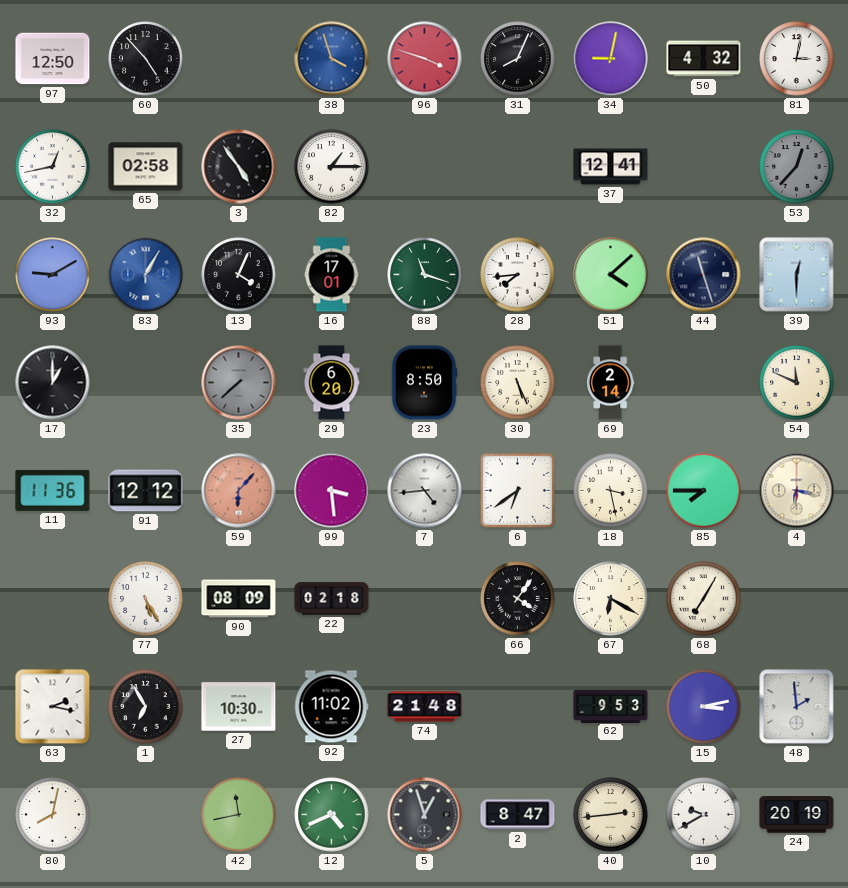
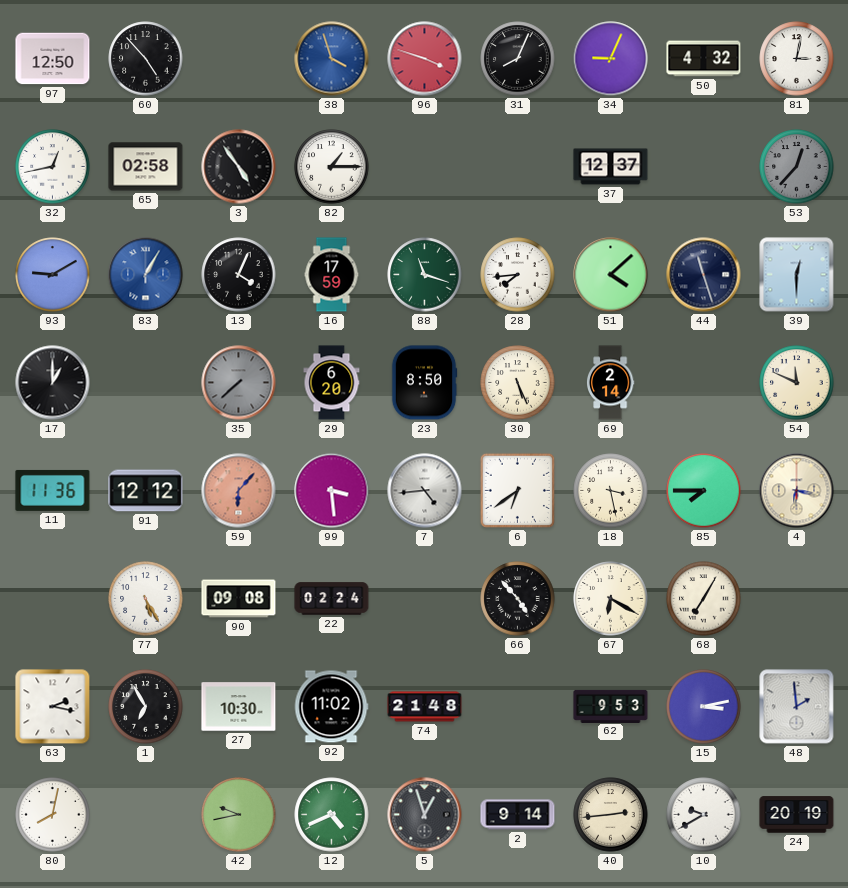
34: 9:02 -> 9:04 (611, 59)
37: 12:41 -> 12:37 (611, 167)
16: 17:01 -> 17:59 (332, 275)
90: 08:09 -> 09:08 (239, 599)
22: 02:18 -> 02:24 (332, 599)
66: 4:06 -> 4:53 (518, 599)
42: 11:43 -> 9:43 (239, 815)
2: 8:47 -> 9:14 (518, 815)
